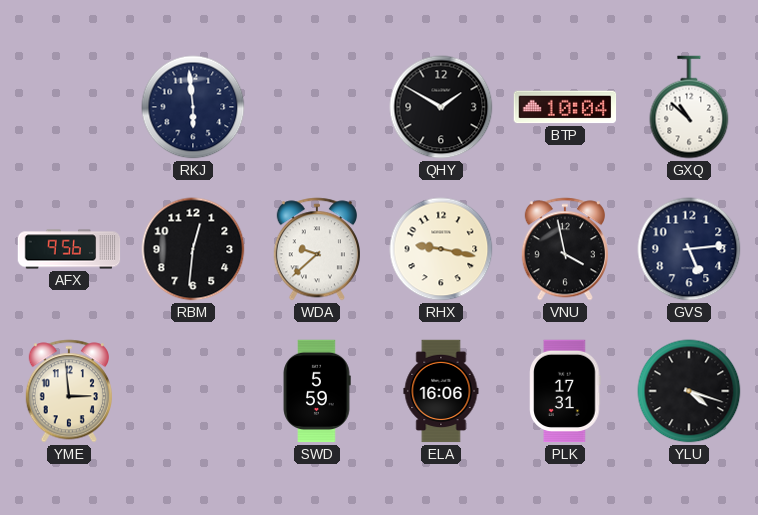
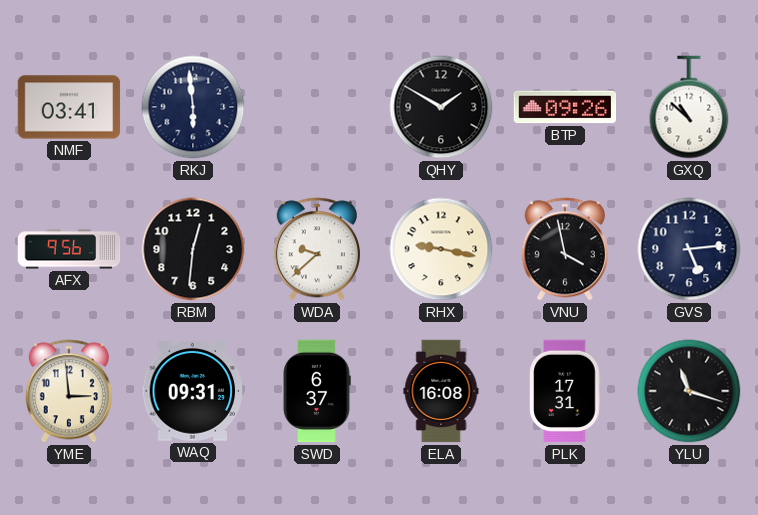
NMF: none -> 03:41 (69, 107)
BTP: 10:04 -> 09:26 (565, 107)
WAQ: none -> 09:31 (193, 392)
SWD: 5:59 -> 6:37 (317, 391)
ELA: 16:06 -> 16:08 (441, 391)
YLU: 4:18 -> 11:18 (689, 391)
